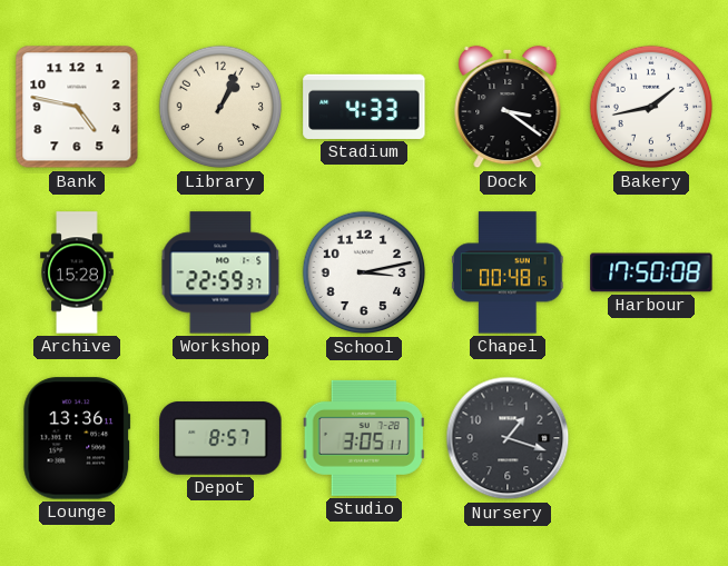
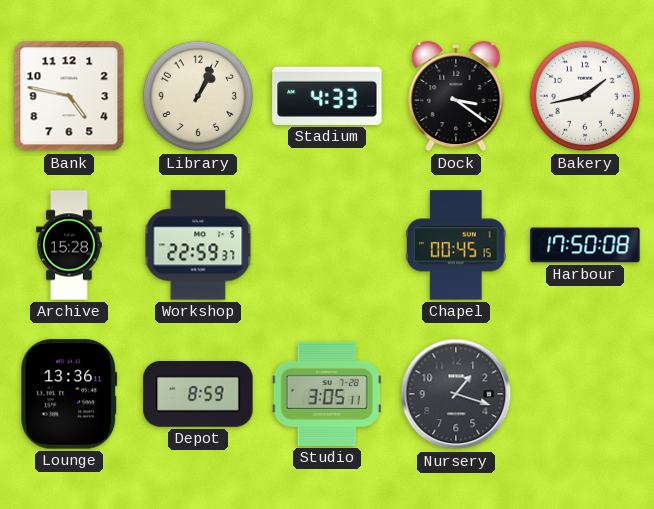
School: 3:13 -> none (364, 272)
Chapel: 00:48 -> 00:45 (456, 245)
Depot: 8:57 -> 8:59 (198, 394)
